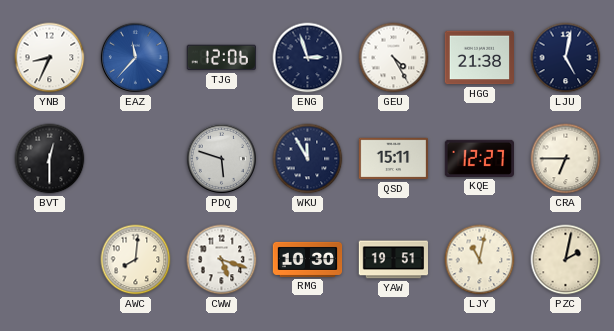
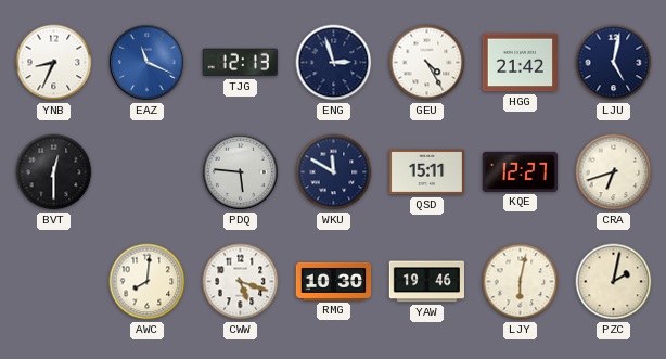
EAZ: 11:37 -> 11:19 (146, 62)
TJG: 12:06 -> 12:13 (240, 63)
HGG: 21:38 -> 21:42 (521, 63)
PDQ: 5:48 -> 5:46 (240, 171)
WKU: 11:55 -> 11:50 (334, 172)
CRA: 6:45 -> 6:42 (614, 172)
YAW: 19:51 -> 19:46 (427, 282)
LJY: 11:02 -> 6:02 (521, 282)
